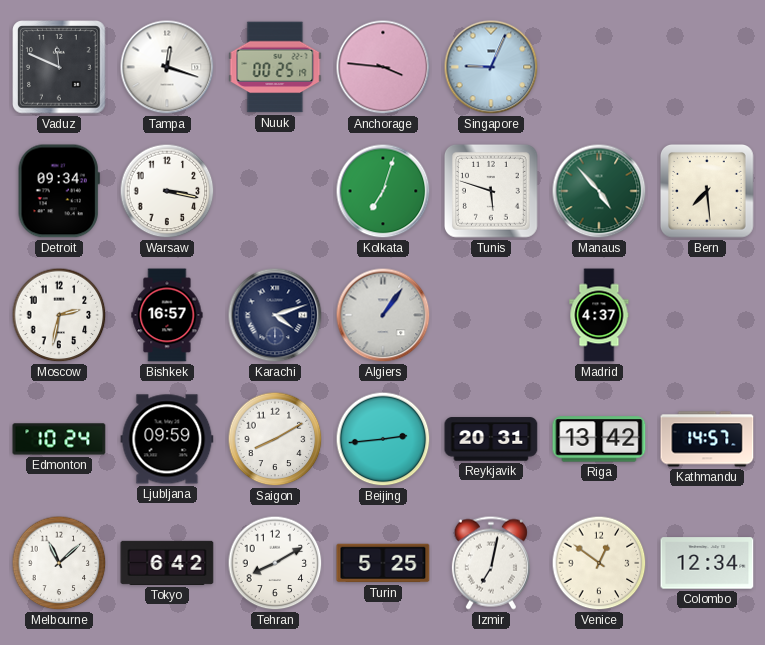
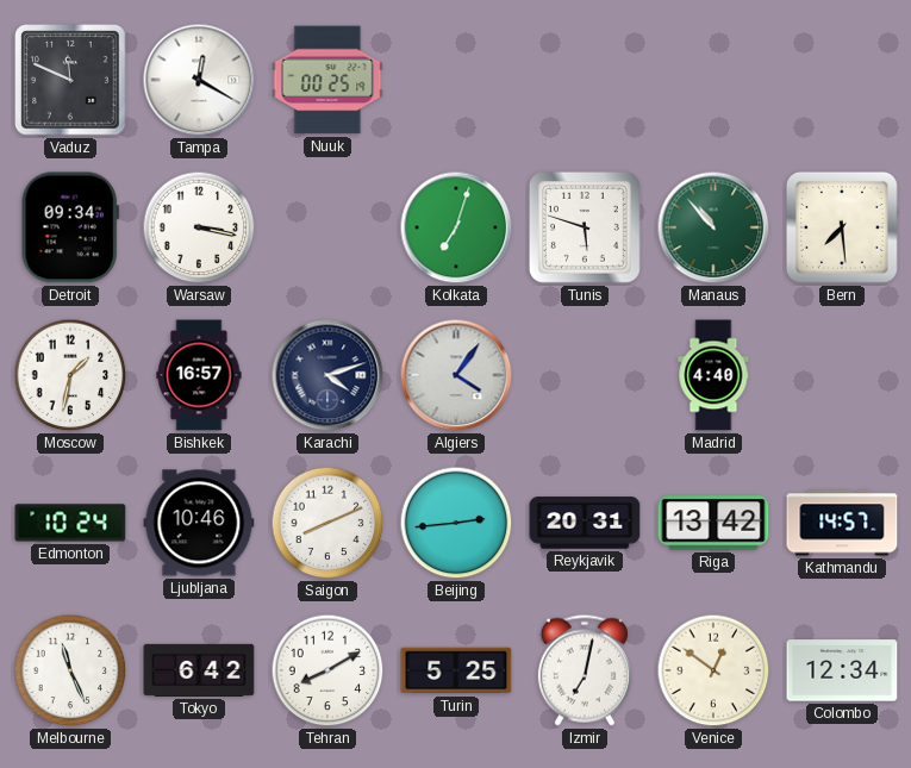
Tampa: 12:18 -> 12:20 (199, 80)
Anchorage: 3:46 -> none (383, 67)
Singapore: 9:04 -> none (491, 67)
Manaus: 4:53 -> 10:53 (713, 227)
Moscow: 2:32 -> 1:32 (70, 375)
Algiers: 1:06 -> 4:06 (456, 375)
Madrid: 4:37 -> 4:40 (713, 375)
Ljubljana: 09:59 -> 10:46 (199, 523)
Saigon: 8:10 -> 8:11 (327, 523)
Melbourne: 11:08 -> 11:26 (70, 670)
